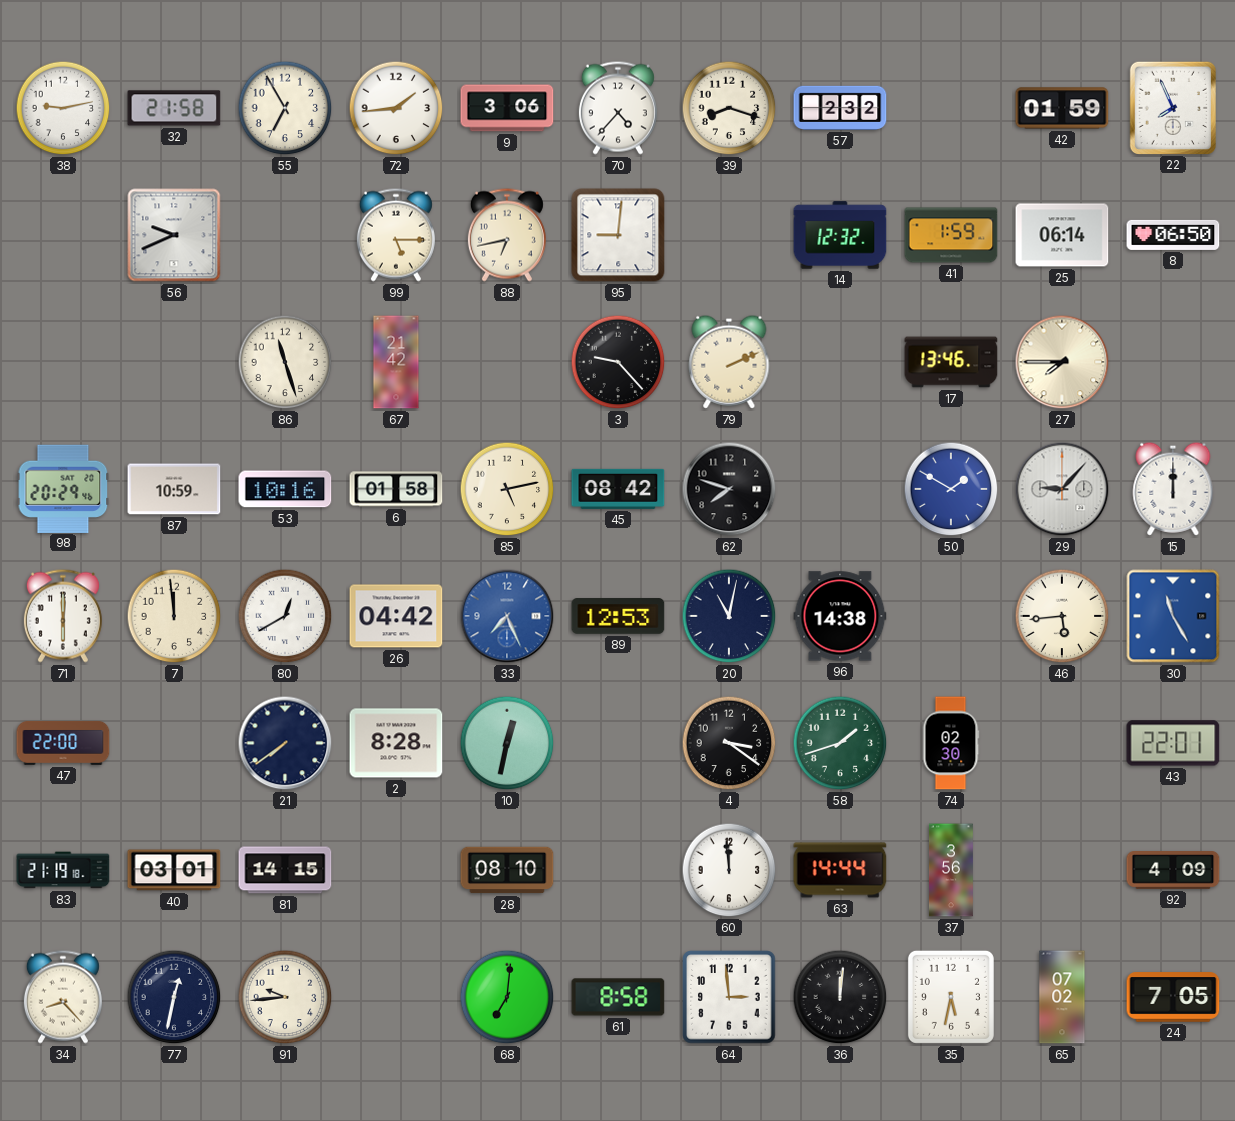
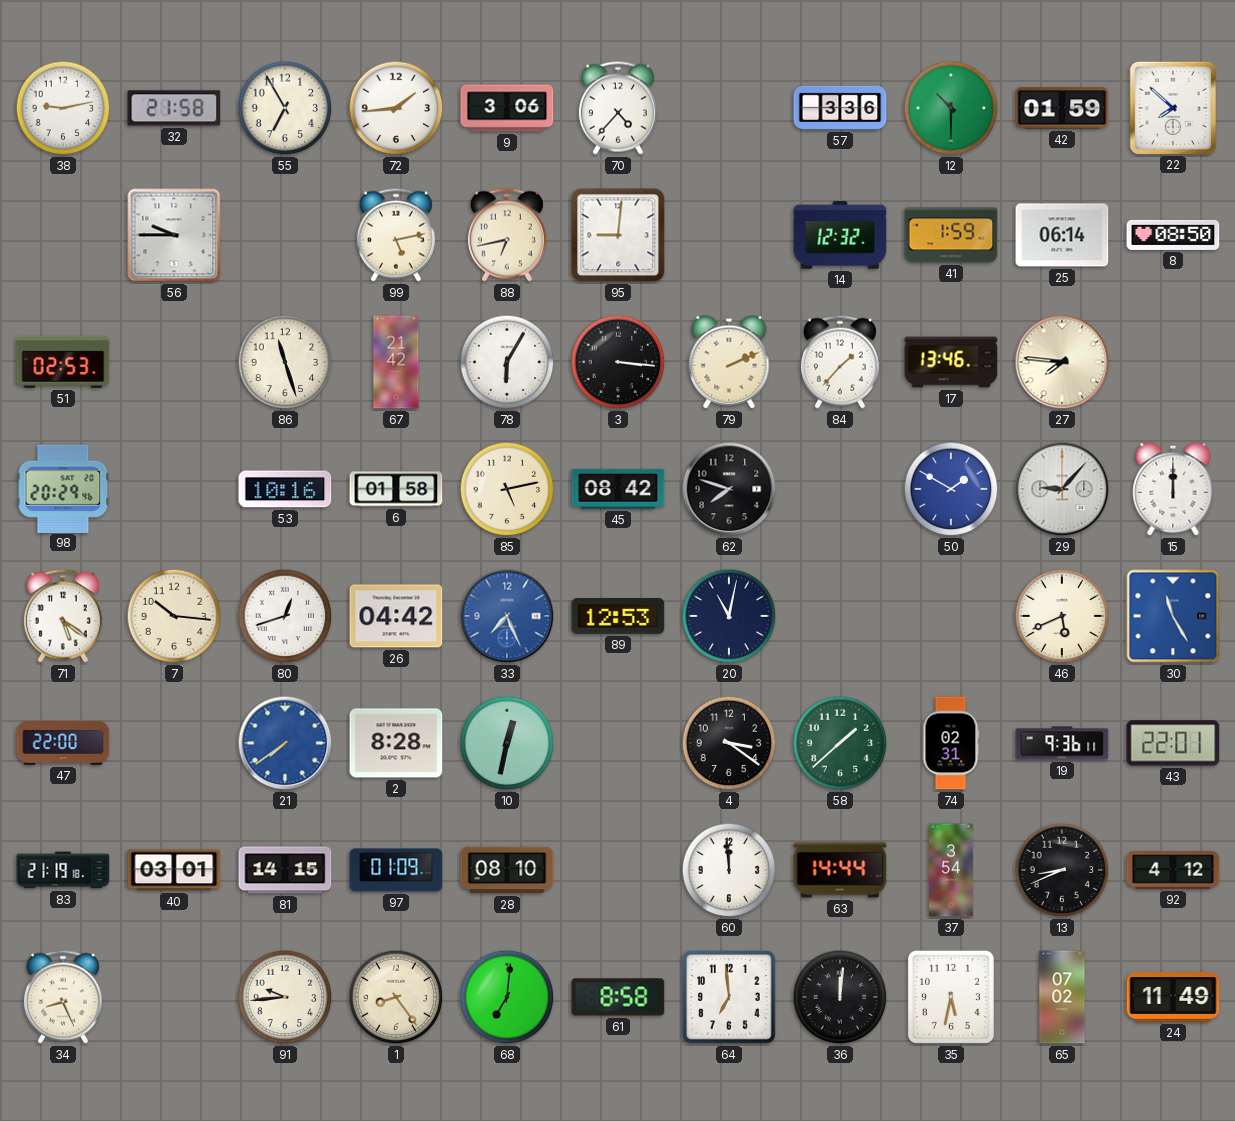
39: 8:18 -> none (729, 108)
57: 2:32 -> 3:36 (840, 108)
12: none -> 10:30 (951, 108)
22: 7:56 -> 7:52 (1172, 107)
56: 9:41 -> 9:45 (174, 235)
99: 5:15 -> 5:13 (396, 235)
8: 06:50 -> 08:50 (1173, 235)
51: none -> 02:53 (63, 362)
78: none -> 6:05 (507, 362)
3: 9:23 -> 3:16 (618, 362)
84: none -> 1:37 (840, 362)
27: 7:45 -> 7:46 (1062, 362)
87: 10:59 -> none (174, 489)
71: 6:00 -> 5:21 (63, 616)
7: 11:59 -> 10:16 (174, 616)
80: 12:40 -> 12:42 (285, 616)
96: 14:38 -> none (840, 616)
46: 5:44 -> 5:41 (1062, 616)
21 dial: navy -> blue (285, 743)
58: 1:42 -> 1:38 (840, 743)
74: 02:30 -> 02:31 (951, 743)
19: none -> 9:36 (1062, 743)
97: none -> 01:09 (396, 870)
37: 3:56 -> 3:54 (951, 870)
13: none -> 8:41 (1062, 870)
92: 4:09 -> 4:12 (1173, 871)
34: 8:23 -> 8:26 (63, 997)
77: 12:32 -> none (174, 997)
1: none -> 8:24 (396, 997)
64: 2:59 -> 6:59 (729, 997)
24: 7:05 -> 11:49 (1173, 997)
